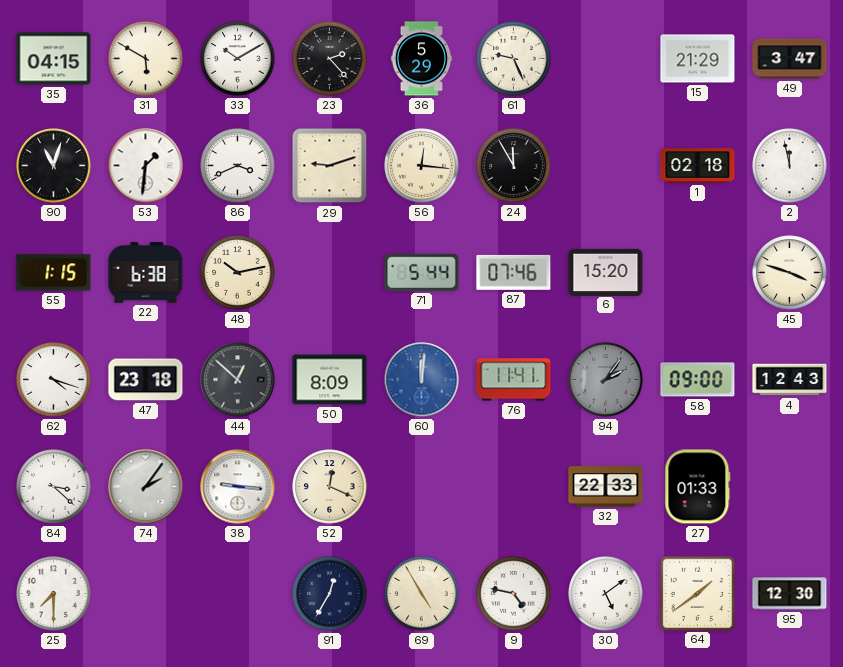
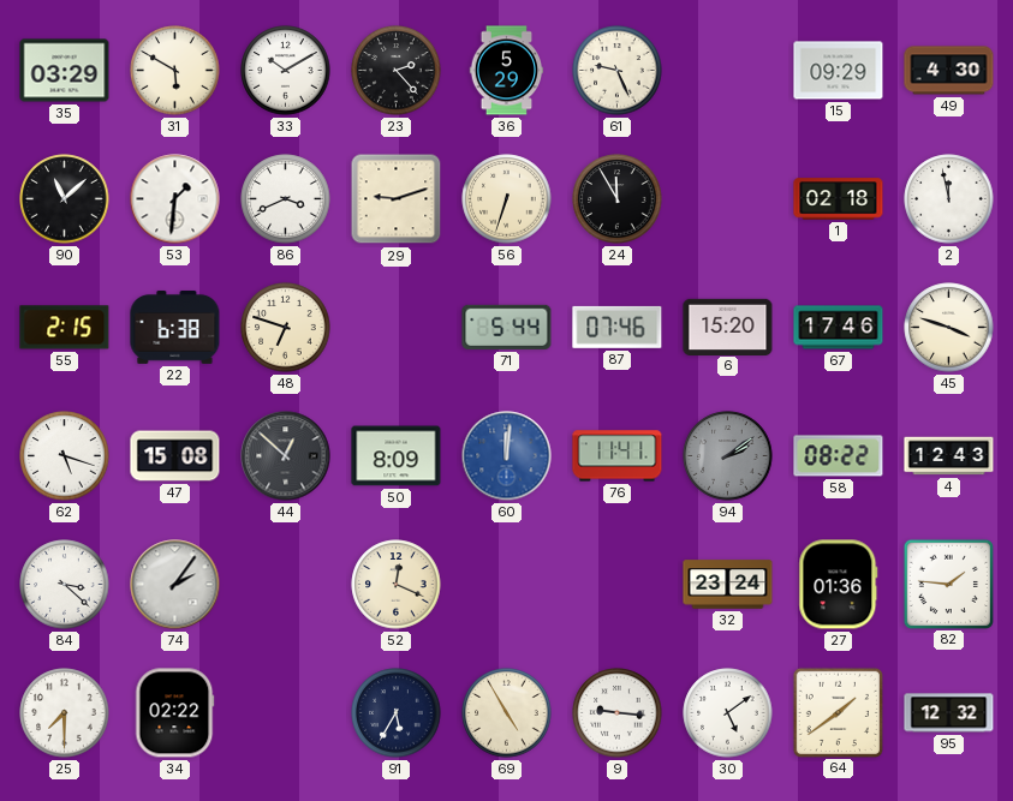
35: 04:15 -> 03:29 (65, 71)
15: 21:29 -> 09:29 (839, 71)
49: 3:47 -> 4:30 (949, 71)
90: 11:03 -> 11:08 (65, 199)
56: 12:16 -> 6:33 (507, 199)
55: 1:15 -> 2:15 (65, 328)
48: 10:13 -> 6:48 (286, 328)
67: none -> 17:46 (839, 328)
62: 4:18 -> 5:18 (65, 456)
47: 23:18 -> 15:08 (175, 456)
94: 2:06 -> 2:09 (728, 456)
58: 09:00 -> 08:22 (839, 456)
38: 9:16 -> none (238, 487)
32: 22:33 -> 23:24 (728, 585)
27: 01:33 -> 01:36 (839, 585)
82: none -> 1:46 (948, 584)
34: none -> 02:22 (175, 713)
91: 12:35 -> 5:35 (397, 713)
9: 4:47 -> 9:16 (618, 713)
95: 12:30 -> 12:32 (949, 713)
